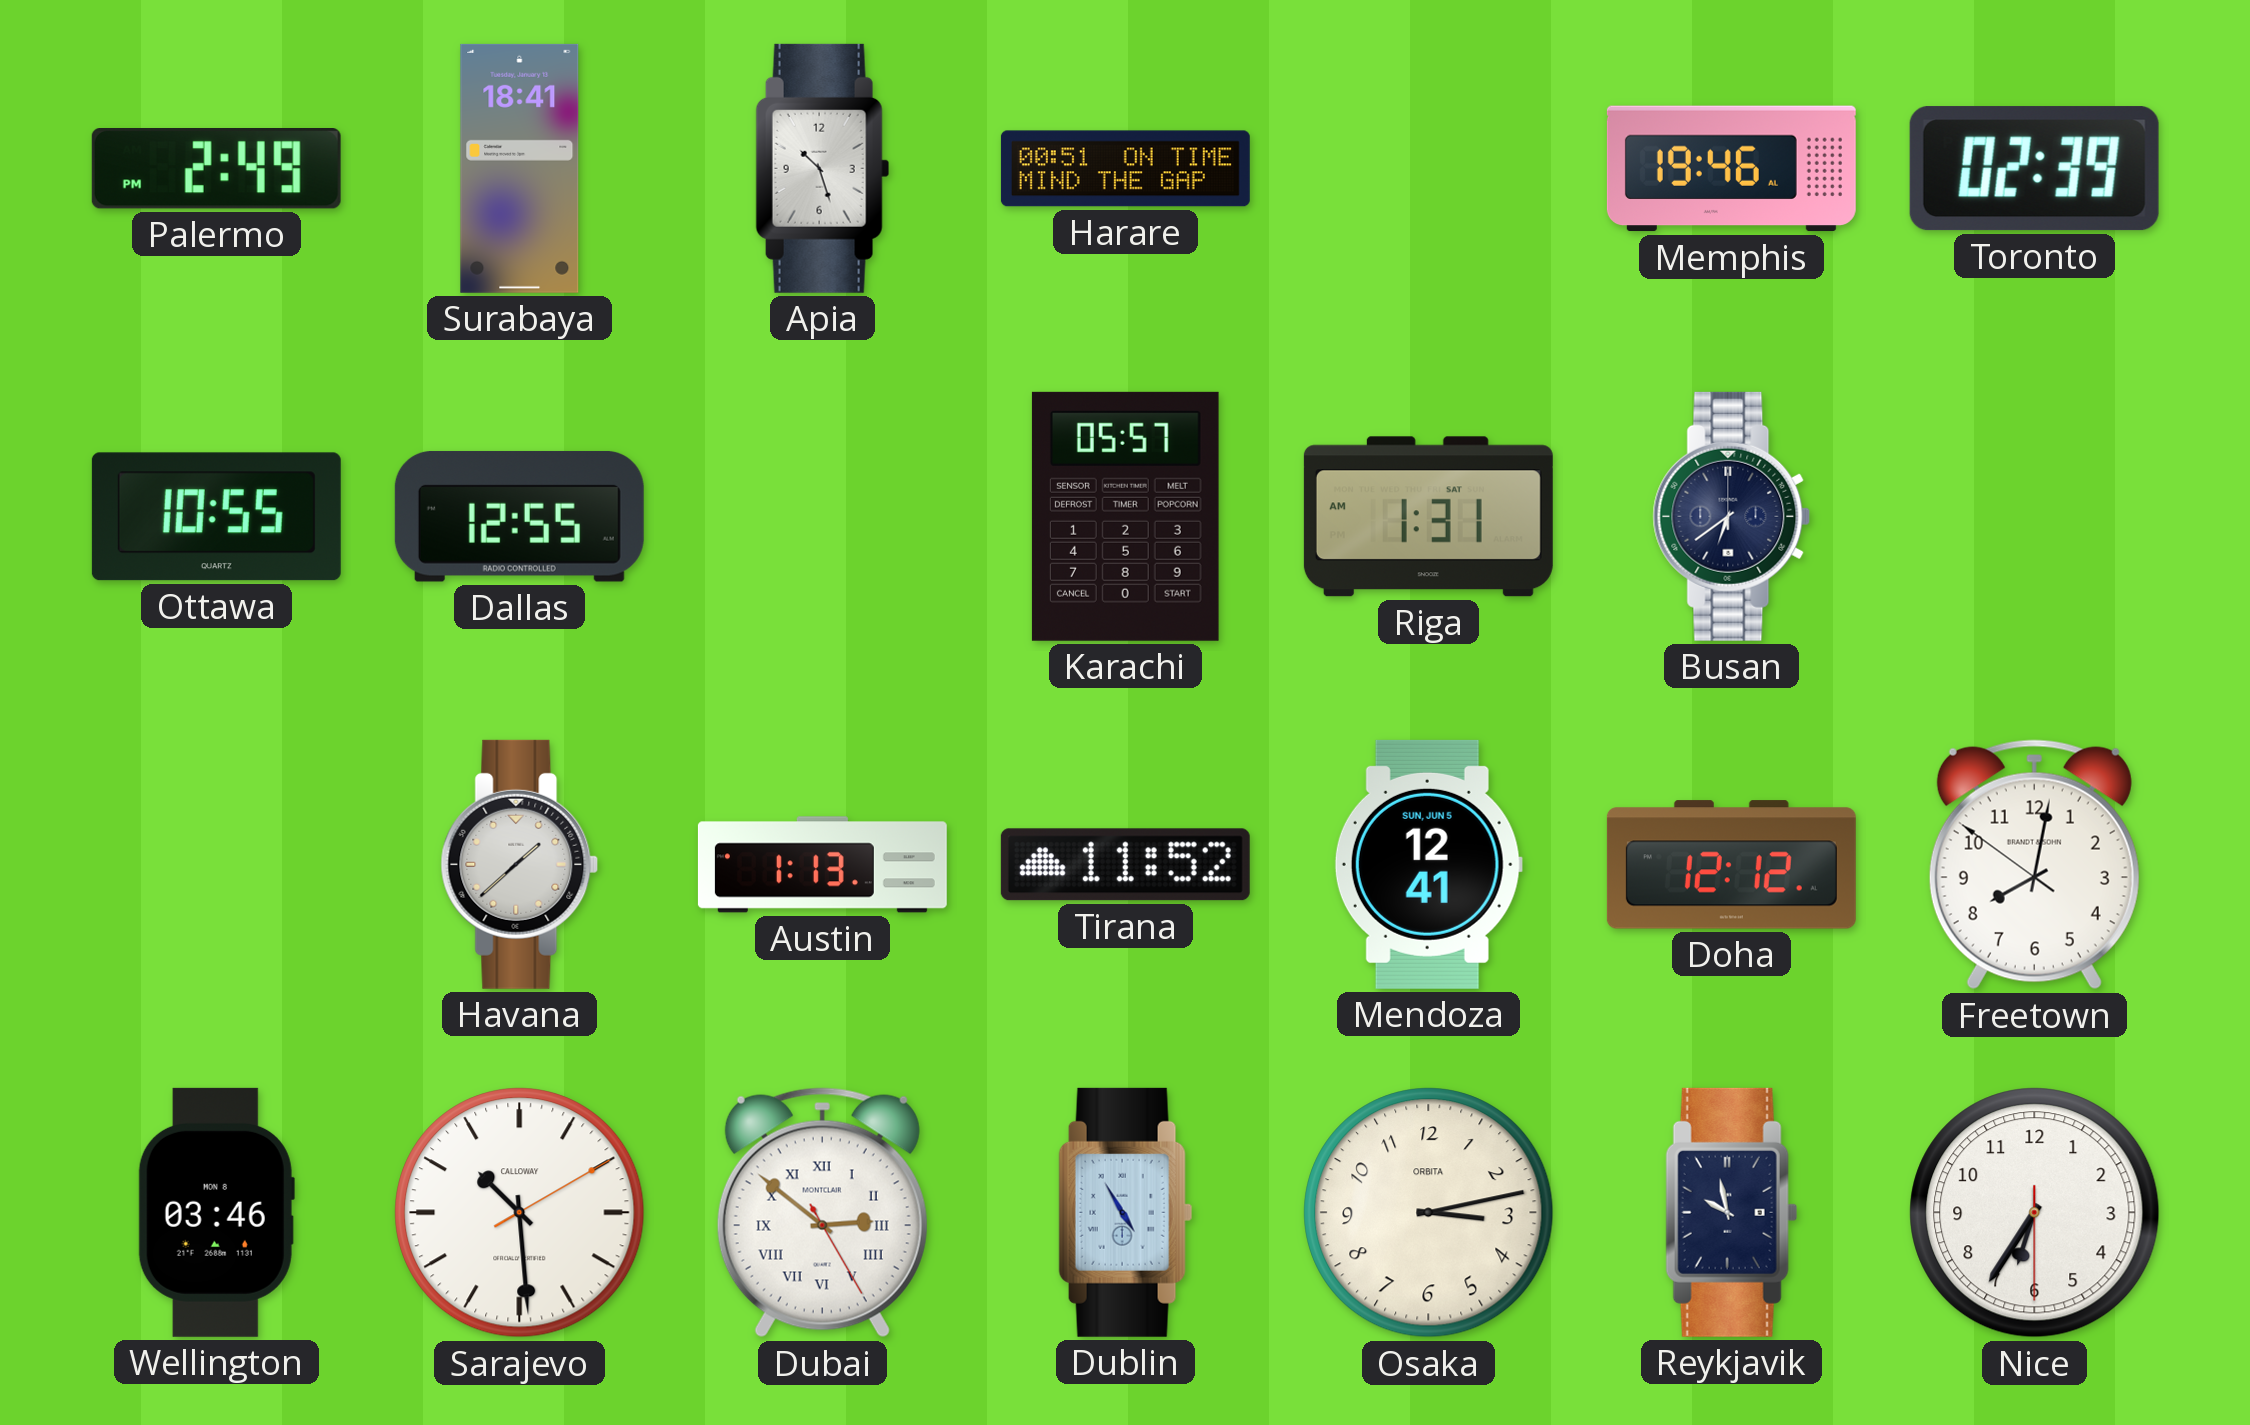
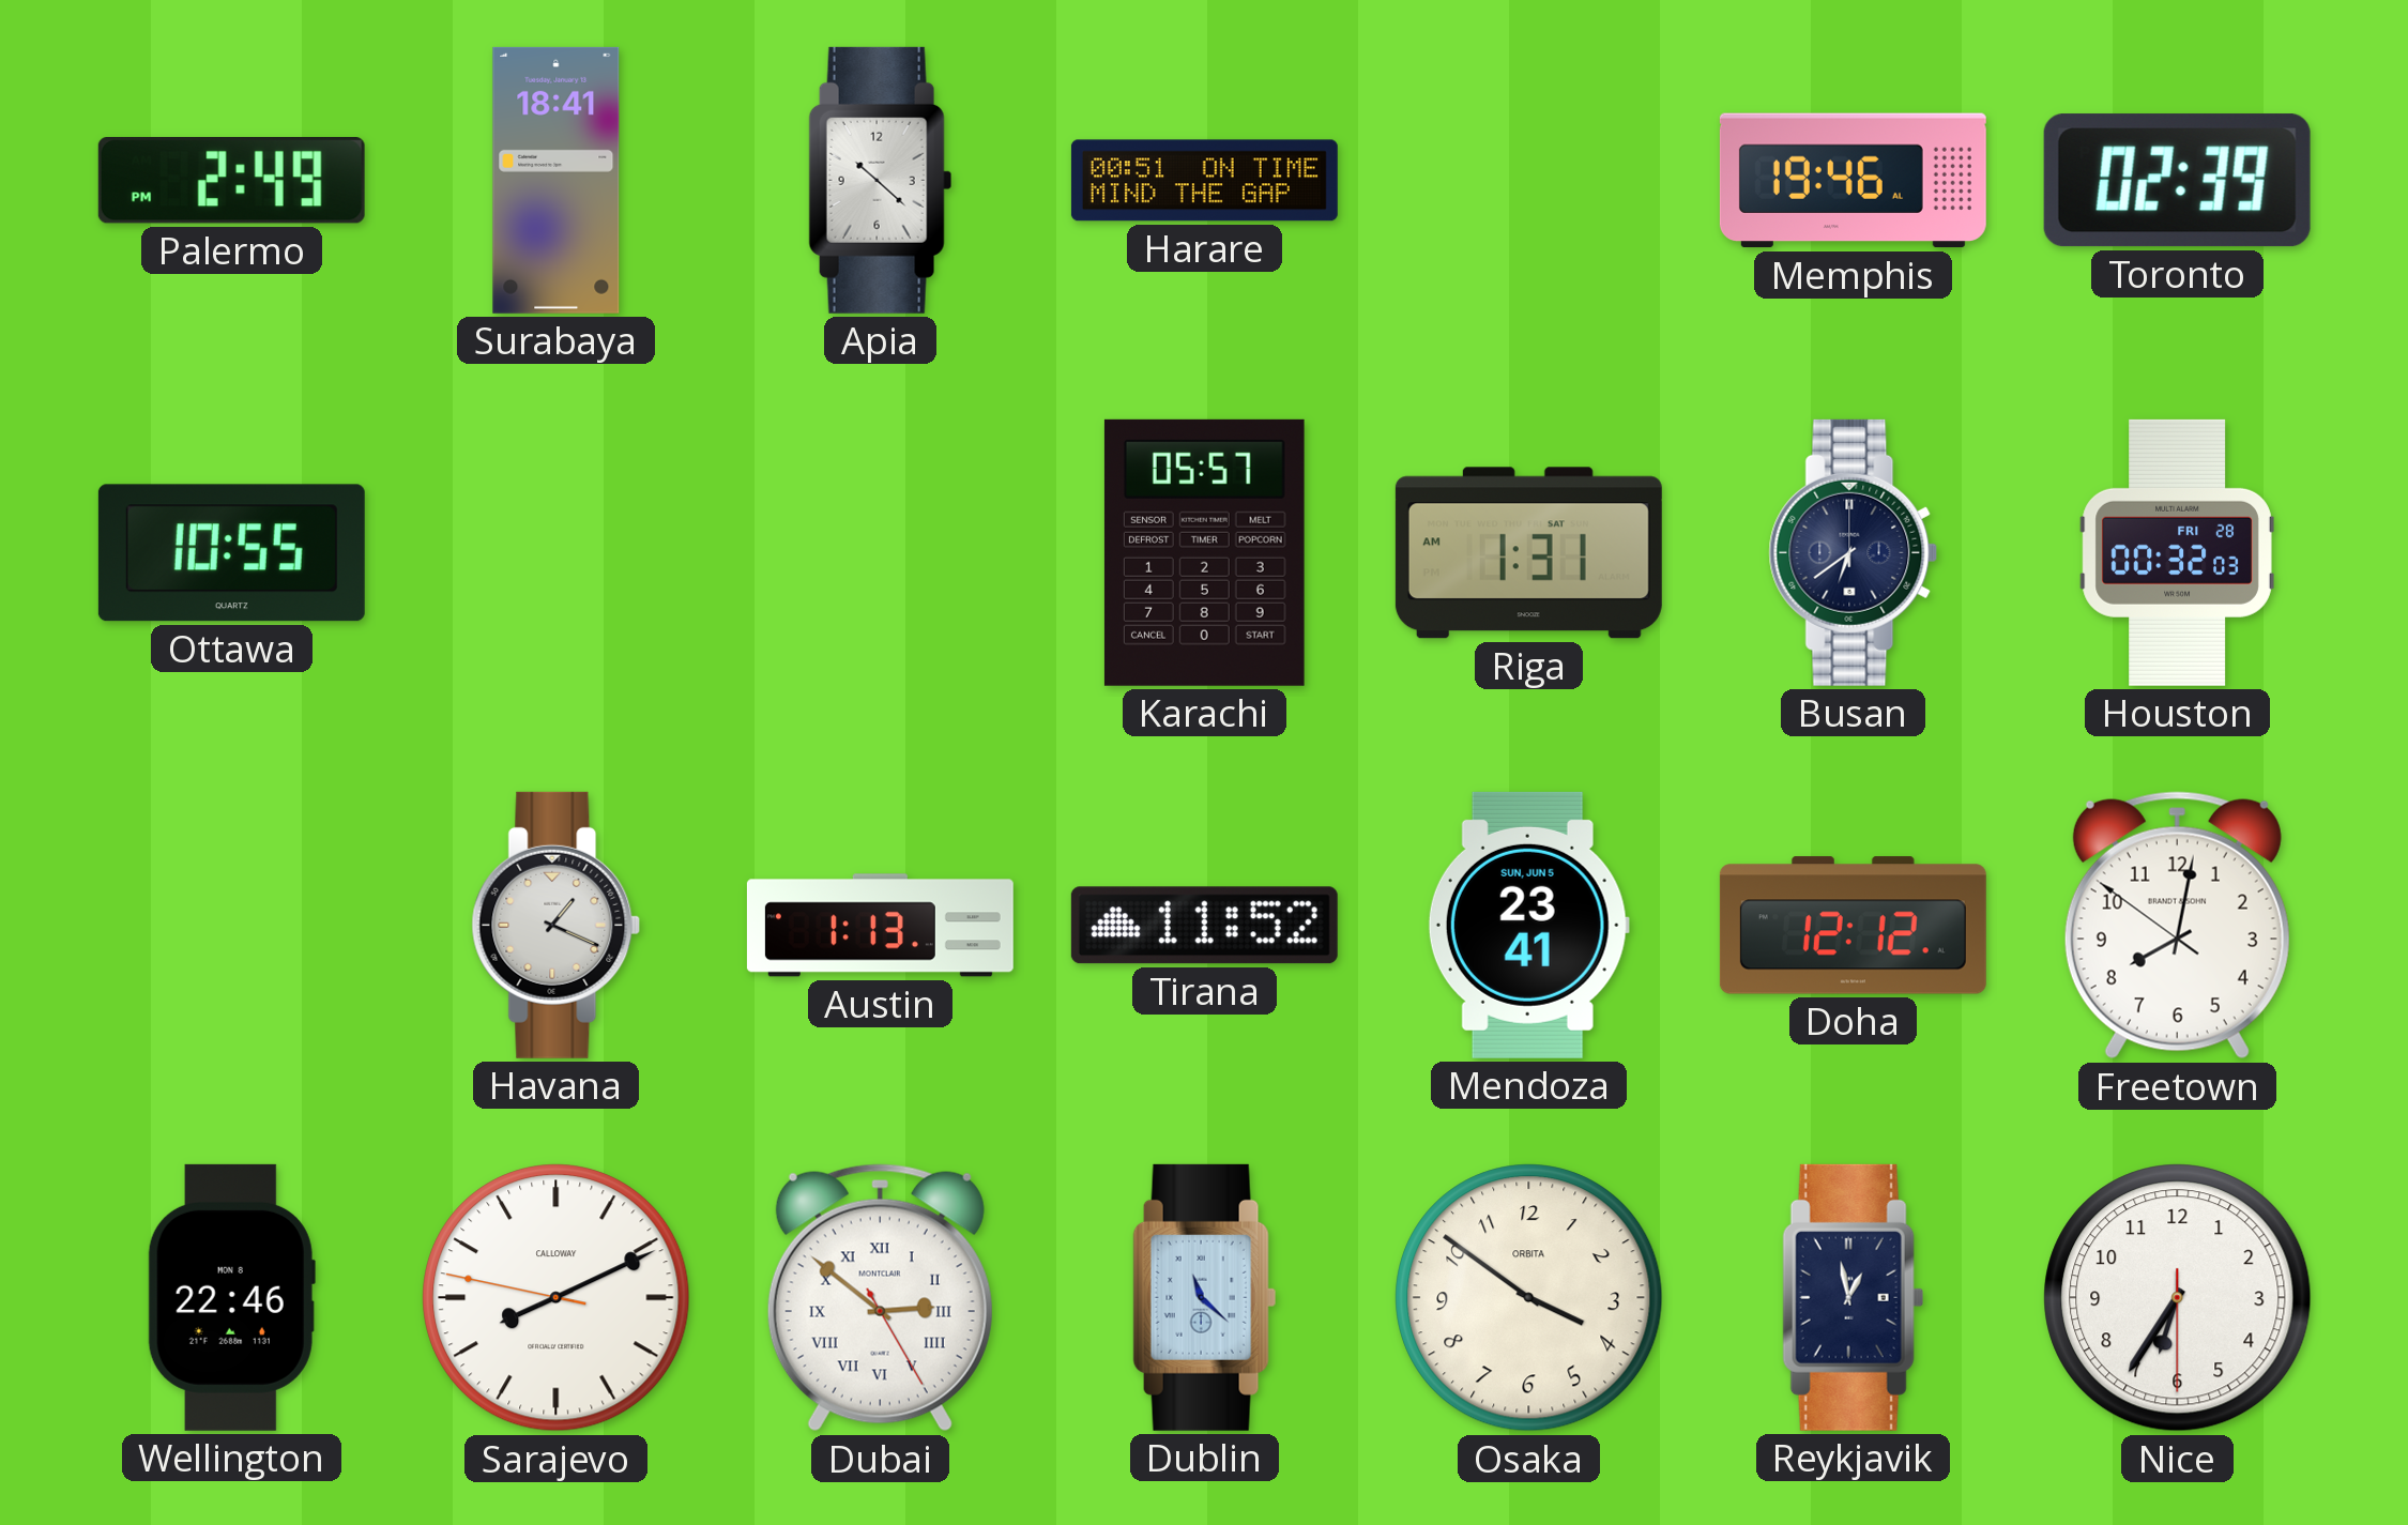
Apia: 10:27 -> 10:22 (881, 180)
Dallas: 12:55 -> none (519, 516)
Houston: none -> 00:32 (2177, 552)
Havana: 1:38 -> 1:19 (557, 925)
Mendoza: 12:41 -> 23:41 (1528, 925)
Wellington: 03:46 -> 22:46 (231, 1297)
Sarajevo: 10:29 -> 8:10 (557, 1298)
Dublin: 4:55 -> 11:22 (1205, 1297)
Osaka: 3:13 -> 3:51 (1529, 1298)
Reykjavik: 9:58 -> 12:58 (1854, 1297)
